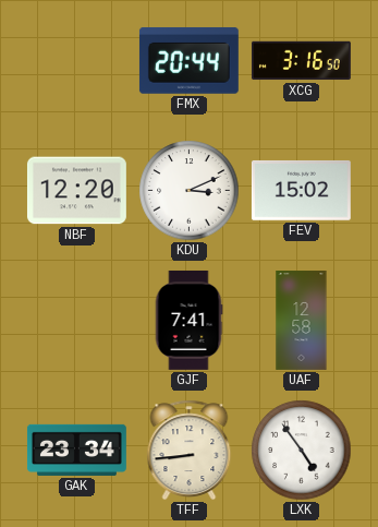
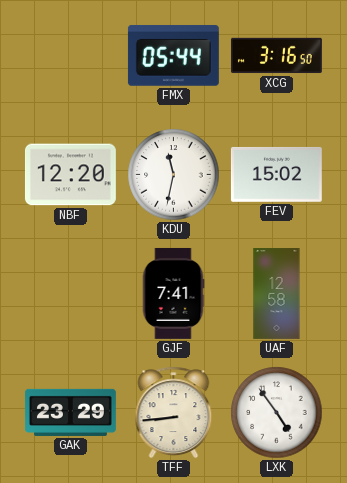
FMX: 20:44 -> 05:44 (173, 55)
KDU: 3:11 -> 11:32 (174, 175)
GAK: 23:34 -> 23:29 (70, 412)
